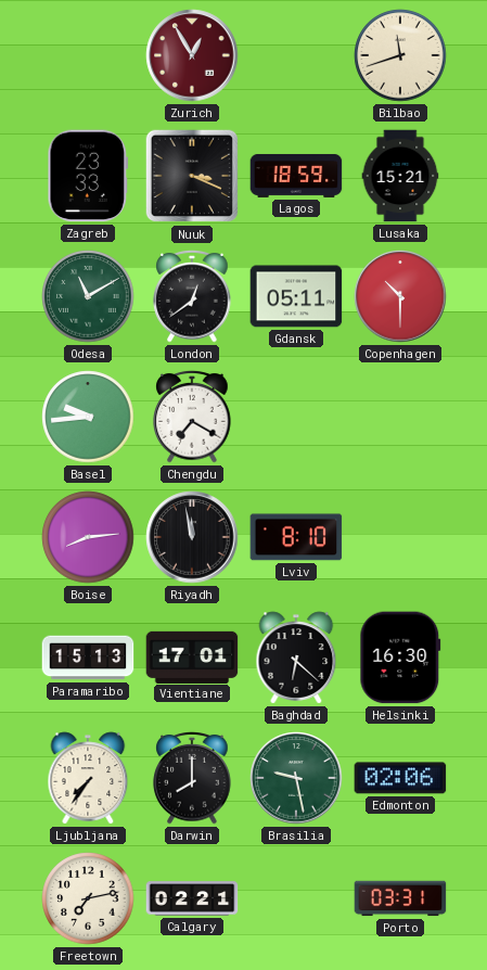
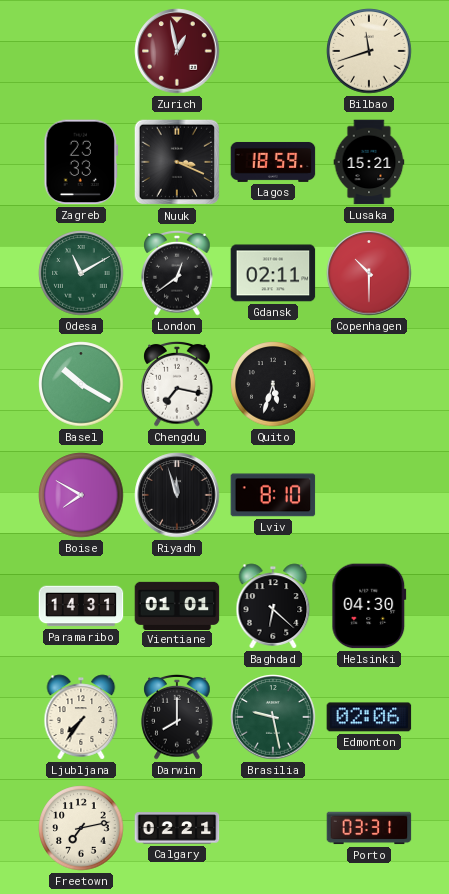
Zurich: 12:55 -> 12:58 (177, 51)
Gdansk: 05:11 -> 02:11 (273, 273)
Basel: 9:44 -> 10:20 (81, 384)
Chengdu: 7:20 -> 7:17 (177, 384)
Quito: none -> 5:33 (273, 384)
Boise: 8:14 -> 7:50 (81, 495)
Riyadh: 11:58 -> 11:57 (177, 495)
Paramaribo: 15:13 -> 14:31 (81, 606)
Vientiane: 17:01 -> 01:01 (177, 605)
Helsinki: 16:30 -> 04:30 (369, 606)
